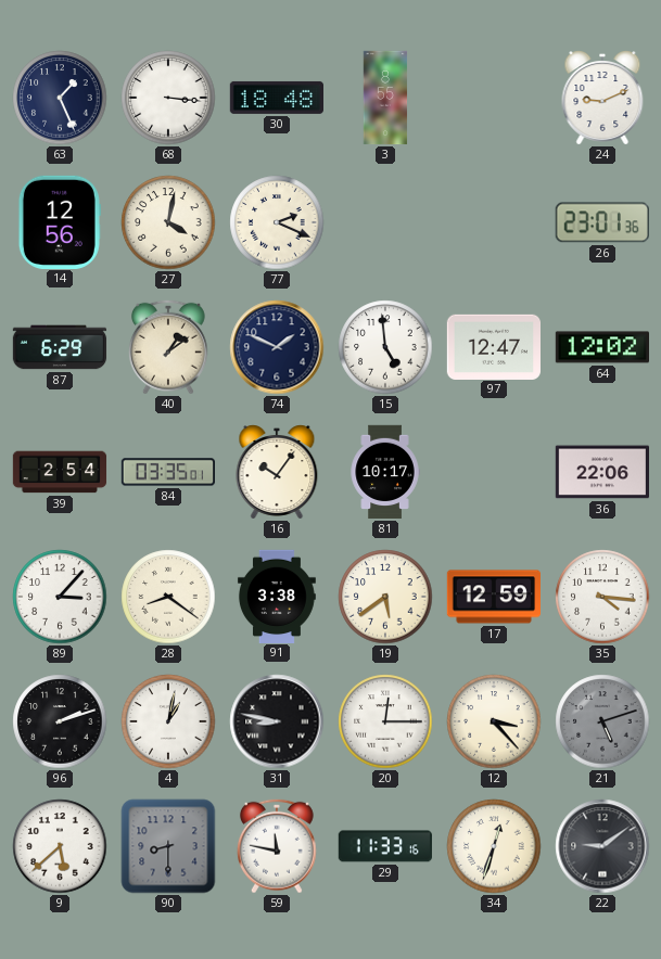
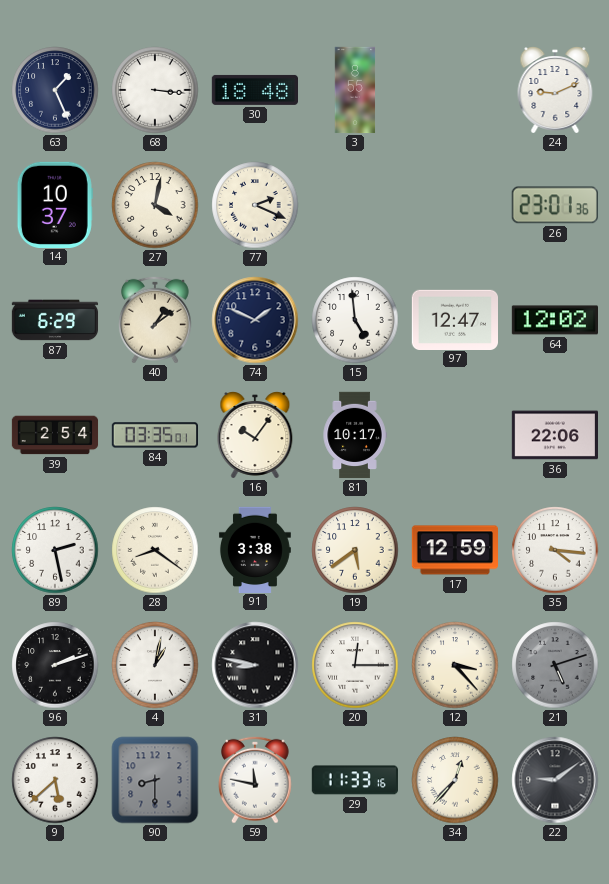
14: 12:56 -> 10:37 (55, 204)
89: 3:07 -> 2:28 (55, 550)
34: 12:33 -> 12:37 (455, 780)
